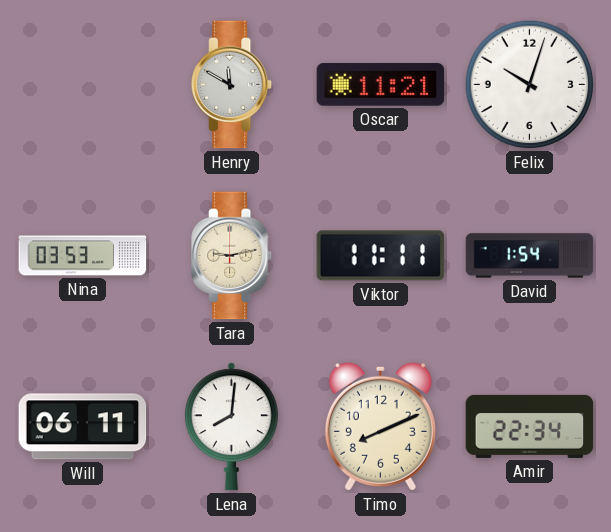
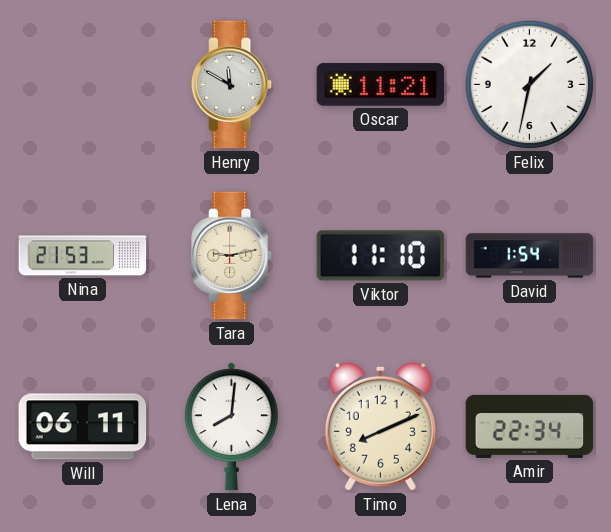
Felix: 10:03 -> 1:32 (530, 85)
Nina: 03:53 -> 21:53 (83, 256)
Viktor: 11:11 -> 11:10 (381, 256)
